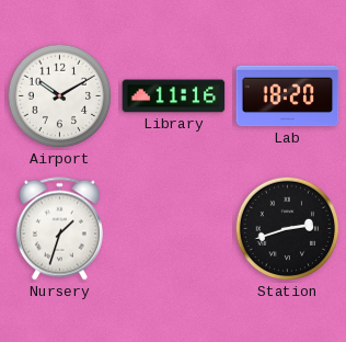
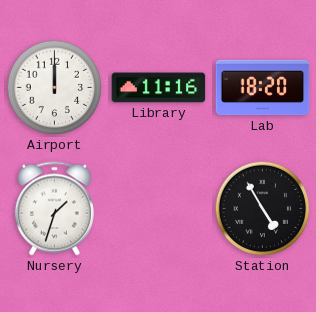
Airport: 10:10 -> 12:00 (55, 88)
Station: 2:42 -> 4:55 (263, 209)
